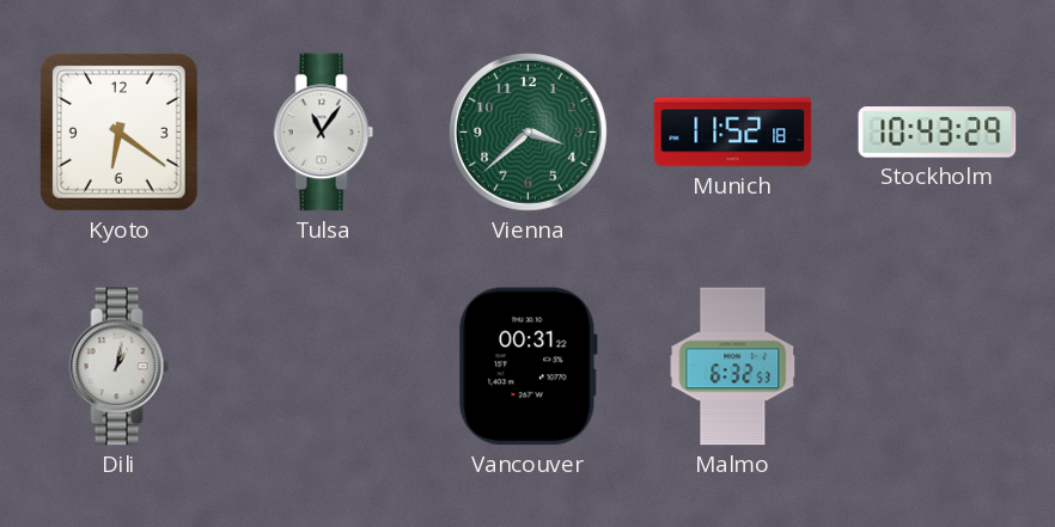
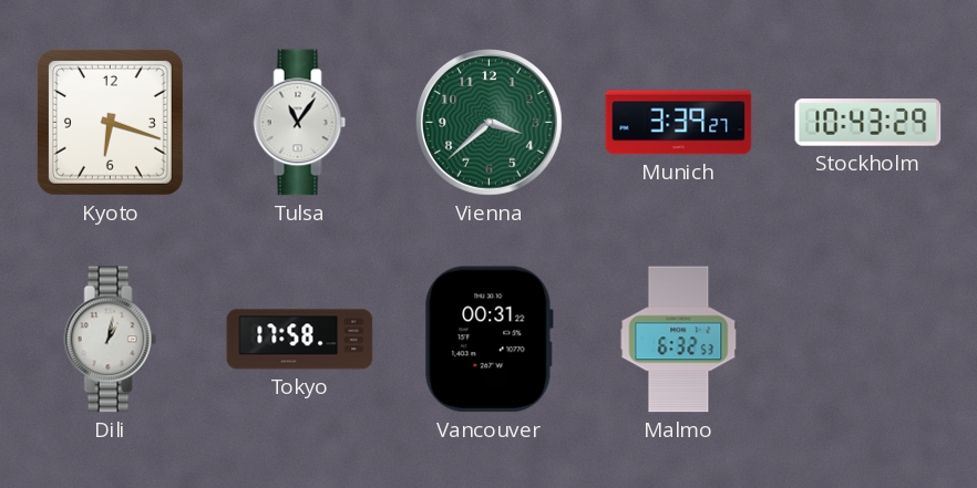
Kyoto: 6:21 -> 6:18 (110, 122)
Munich: 11:52 -> 3:39 (679, 123)
Tokyo: none -> 17:58 (300, 340)
